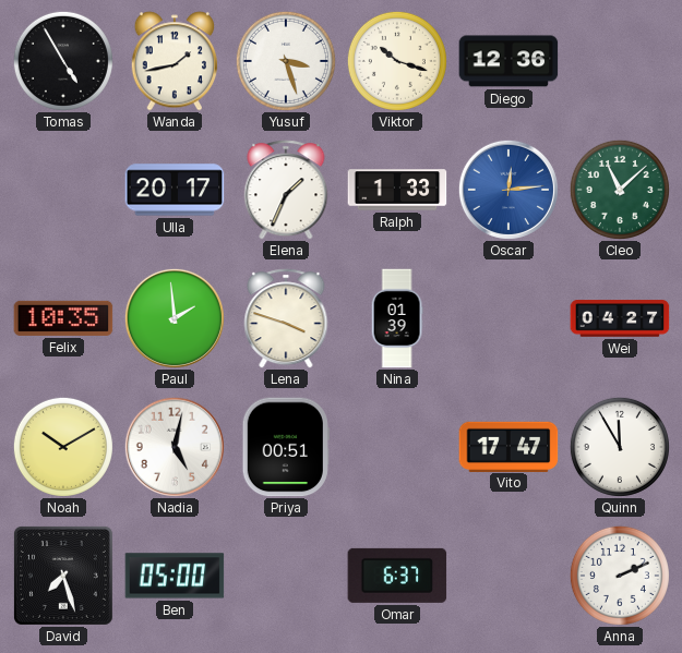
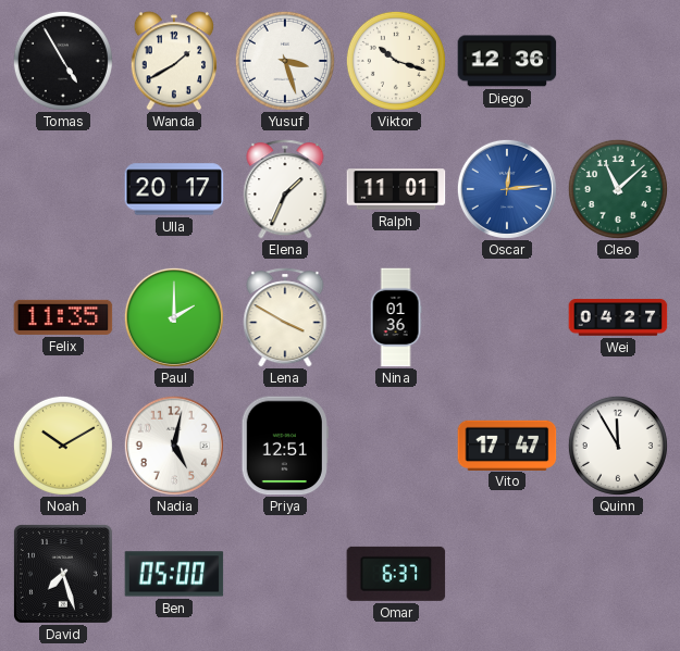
Wanda: 1:43 -> 1:40 (174, 61)
Ralph: 1:33 -> 11:01 (396, 189)
Felix: 10:35 -> 11:35 (63, 317)
Paul: 1:59 -> 2:00 (174, 317)
Lena: 3:48 -> 3:50 (285, 317)
Nina: 01:39 -> 01:36 (396, 317)
Priya: 00:51 -> 12:51 (285, 446)
Anna: 2:11 -> none (620, 576)
